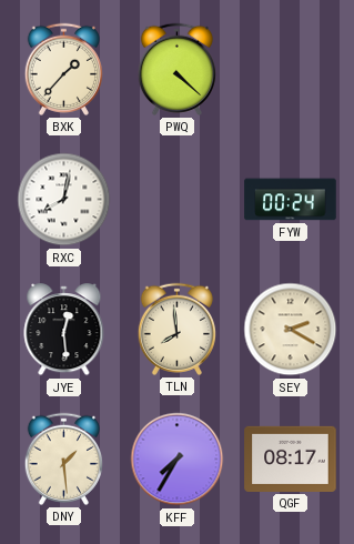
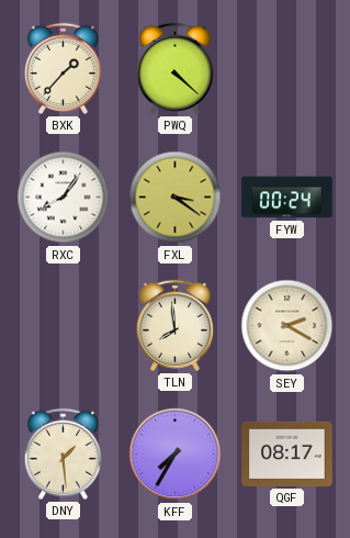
RXC: 8:02 -> 8:06 (64, 198)
FXL: none -> 3:21 (176, 198)
JYE: 12:29 -> none (64, 330)
